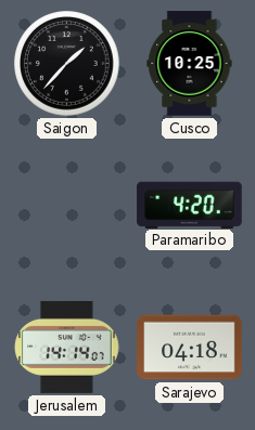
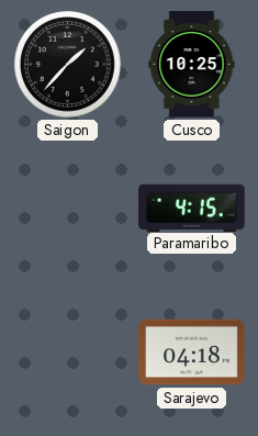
Paramaribo: 4:20 -> 4:15 (192, 208)
Jerusalem: 14:14 -> none (67, 347)
